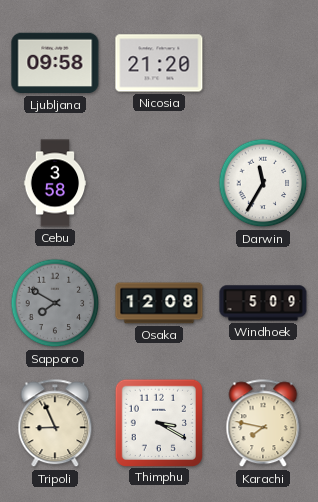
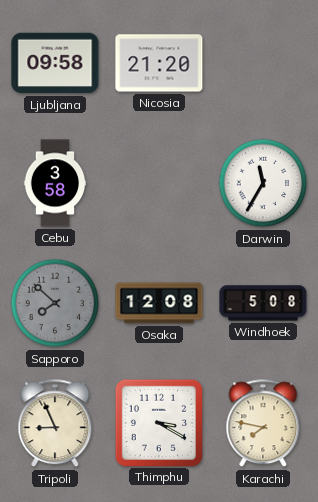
Sapporo: 7:50 -> 7:52 (55, 303)
Windhoek: 5:09 -> 5:08 (263, 303)
